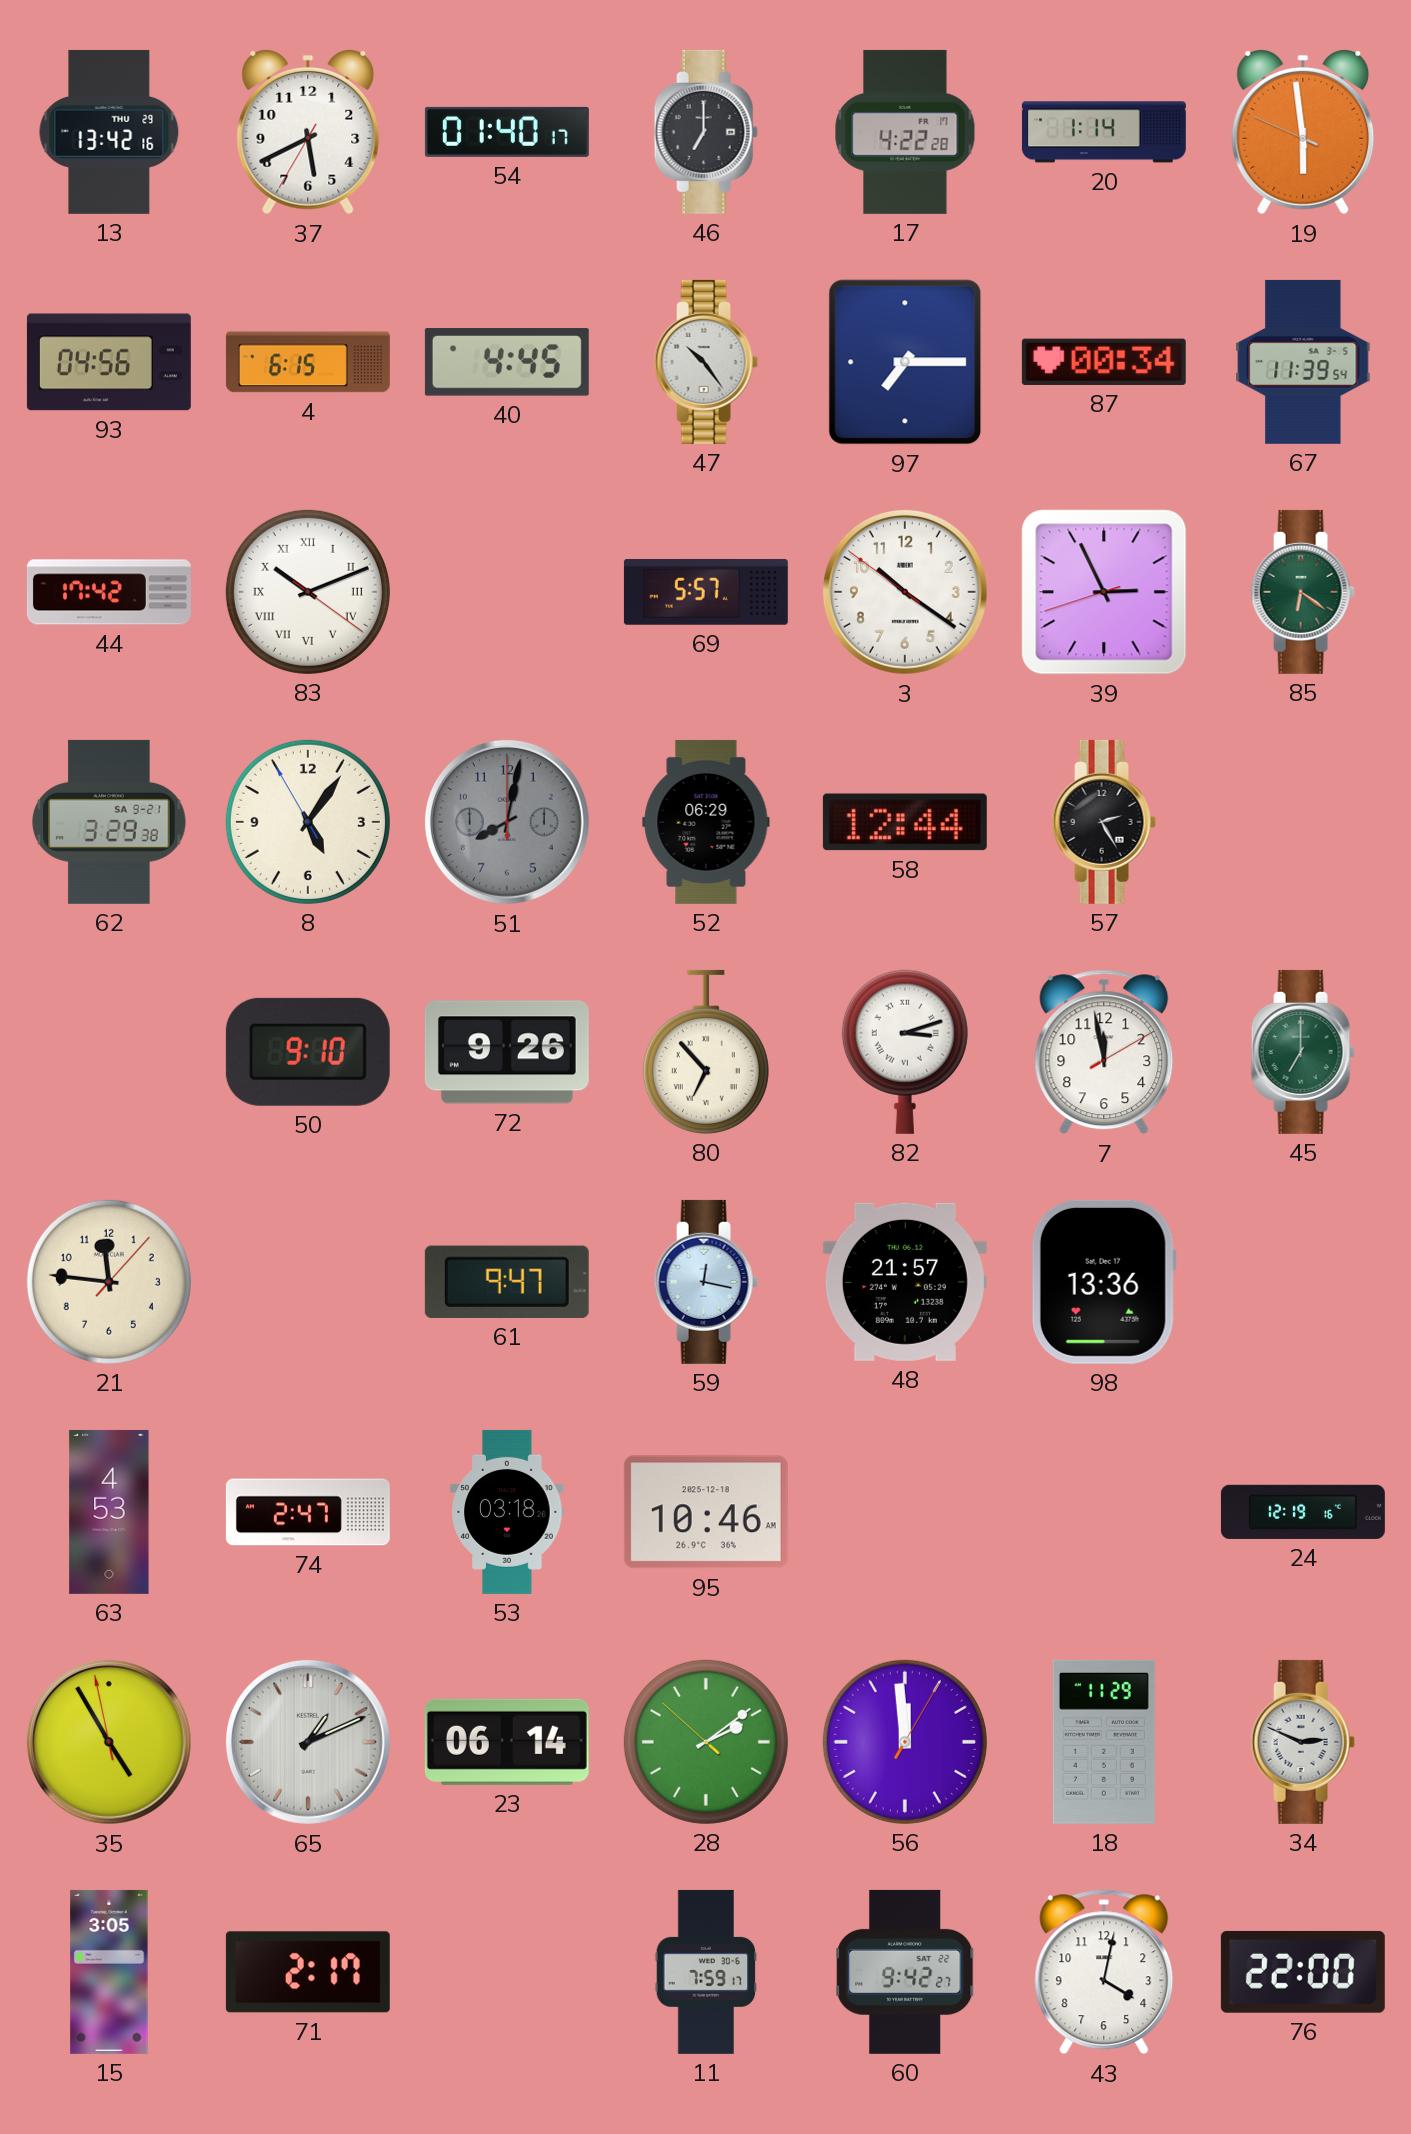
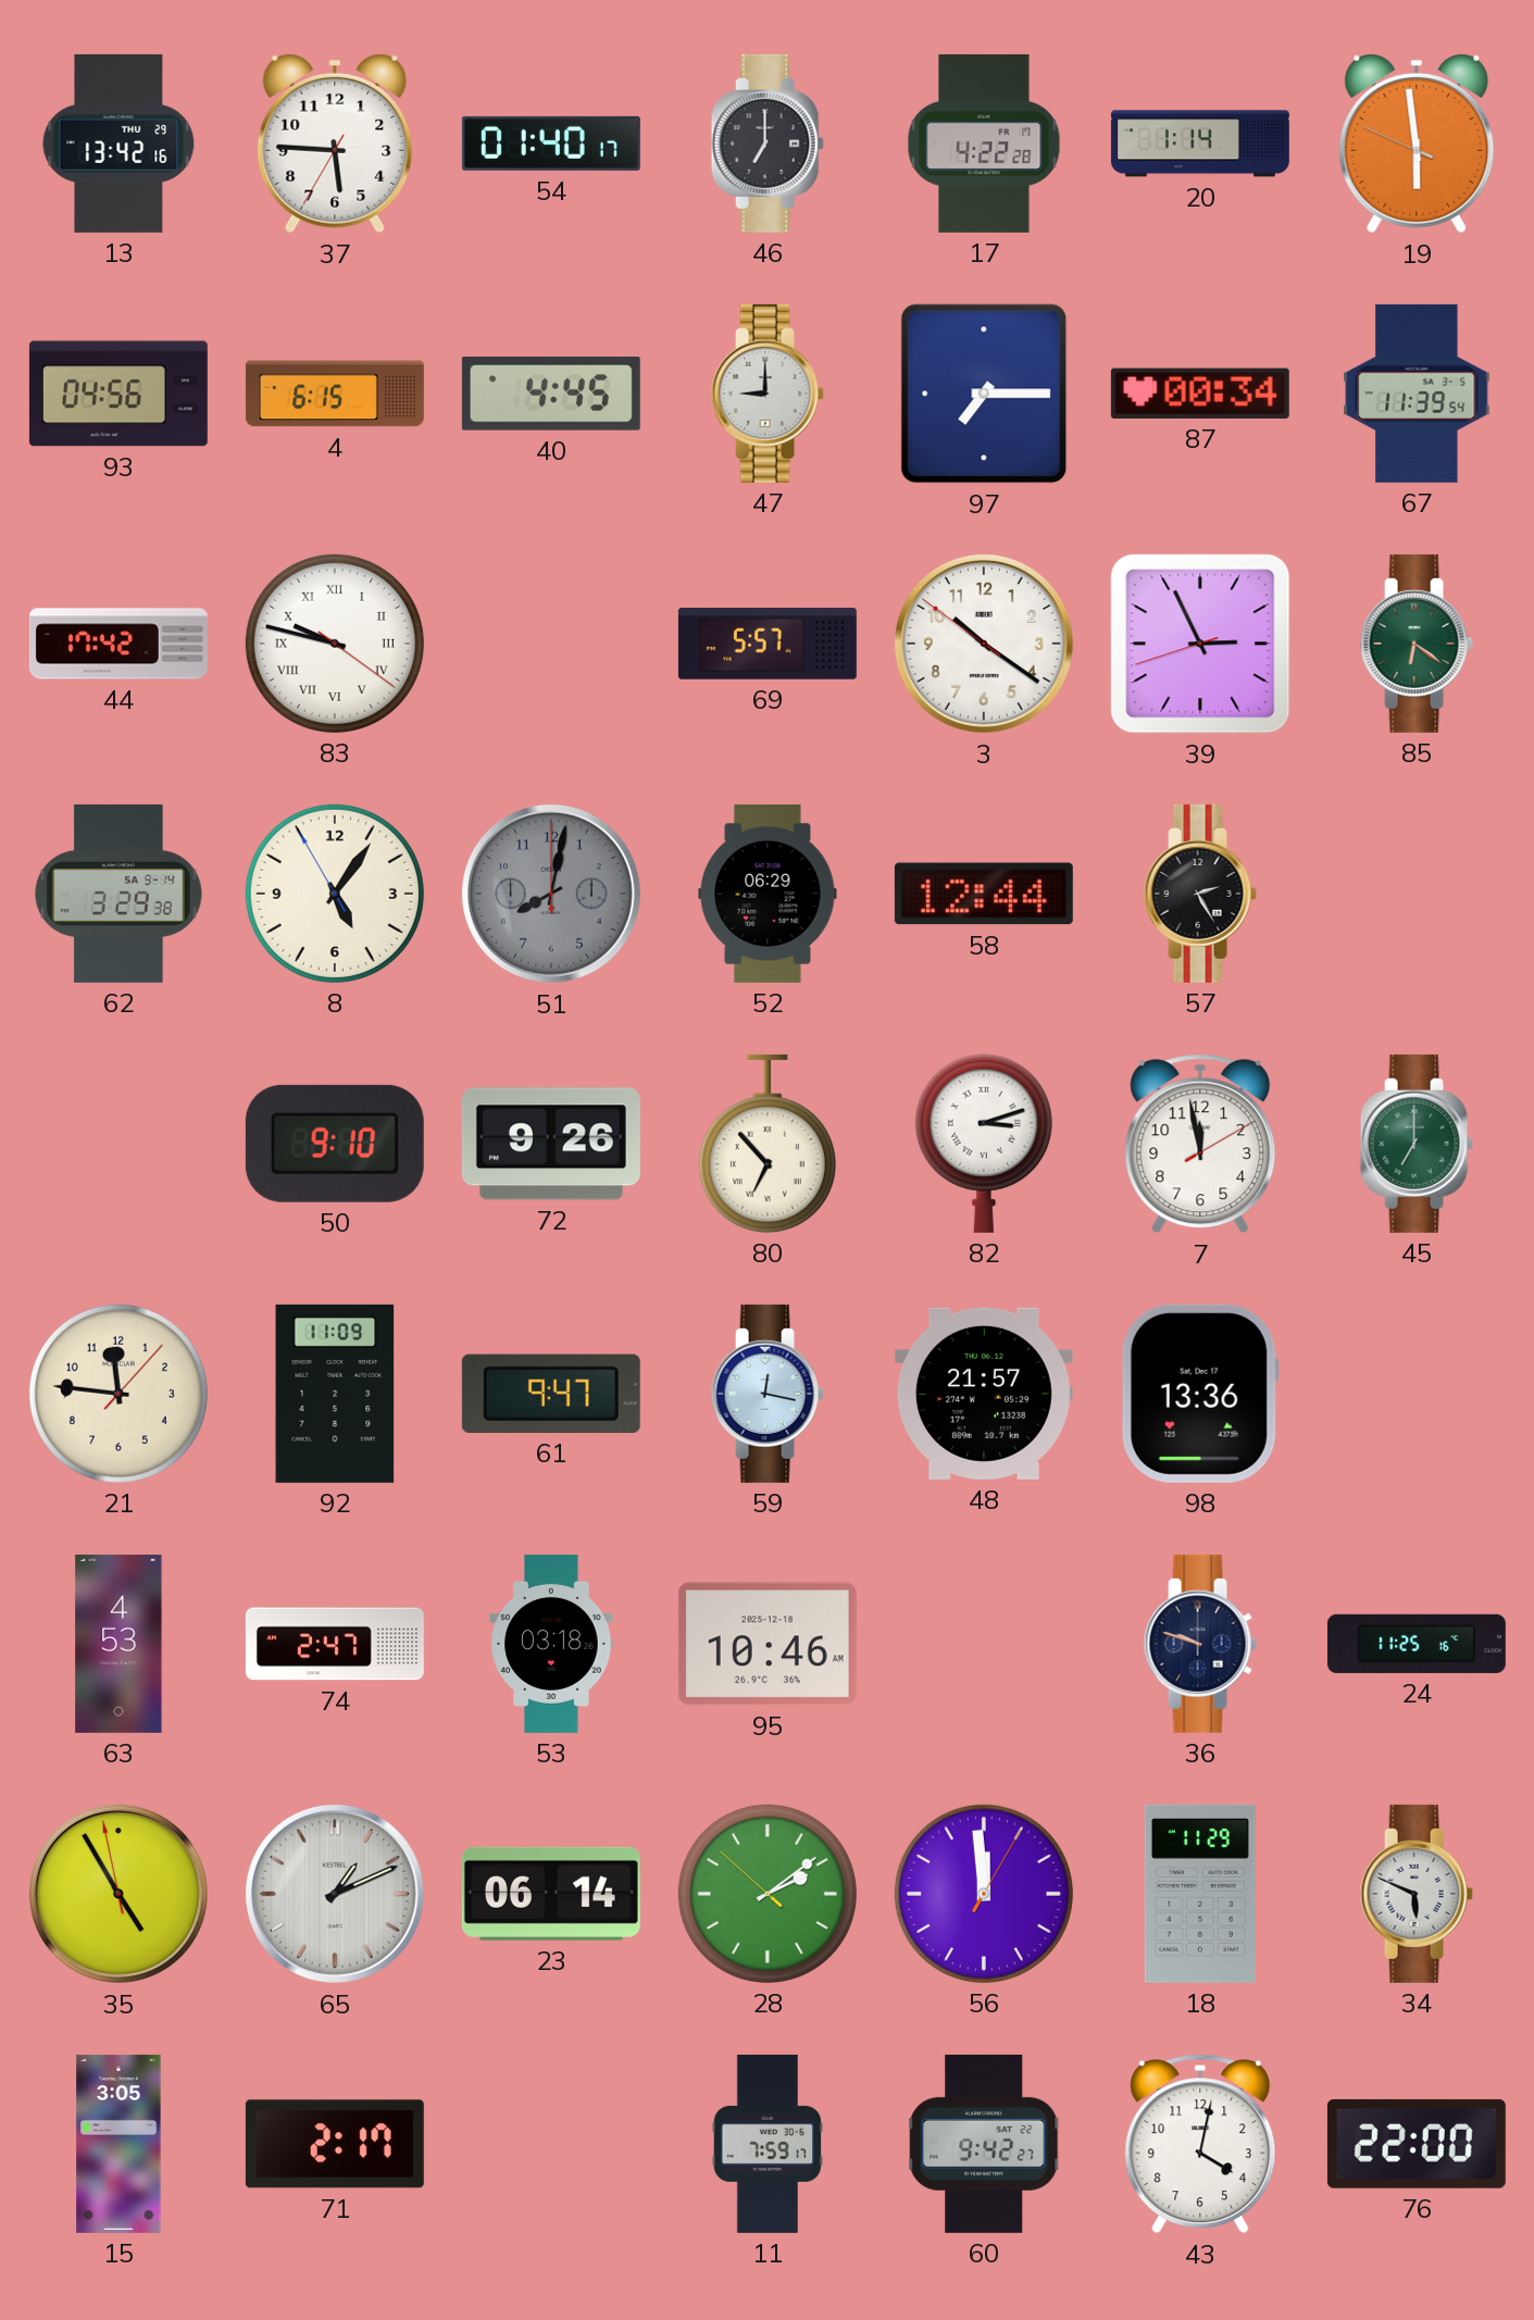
37: 5:40 -> 5:45 (335, 144)
47: 10:24 -> 9:00 (768, 394)
83: 10:11 -> 9:47 (335, 644)
62 date: SA 9-21 -> SA 9-14 (119, 894)
92: none -> 11:09 (335, 1394)
36: none -> 9:48 (1200, 1644)
24: 12:19 -> 11:25 (1417, 1644)
34: 2:49 -> 5:49 (1417, 1894)
